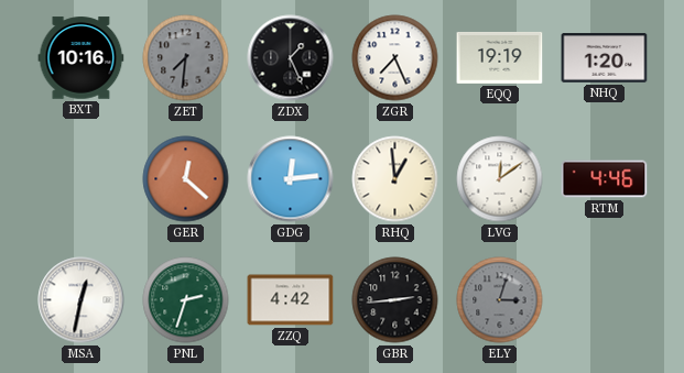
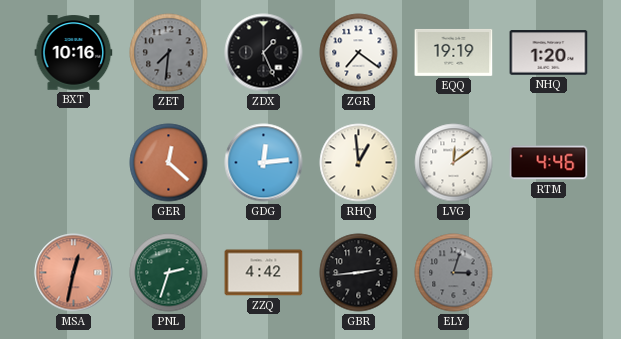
ZGR: 7:26 -> 7:21 (359, 53)
MSA dial: white -> salmon (74, 273)
